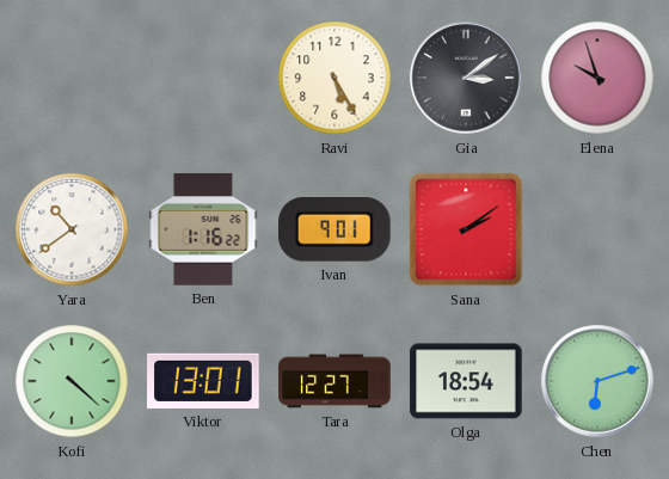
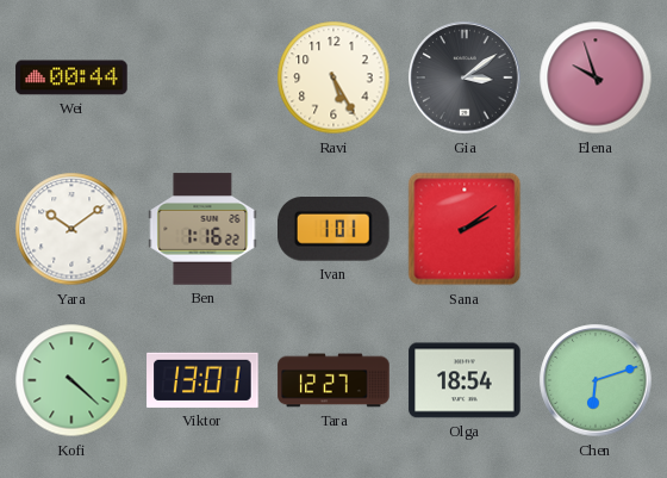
Wei: none -> 00:44 (71, 77)
Yara: 10:39 -> 10:09 (71, 229)
Ivan: 9:01 -> 1:01 (335, 230)
